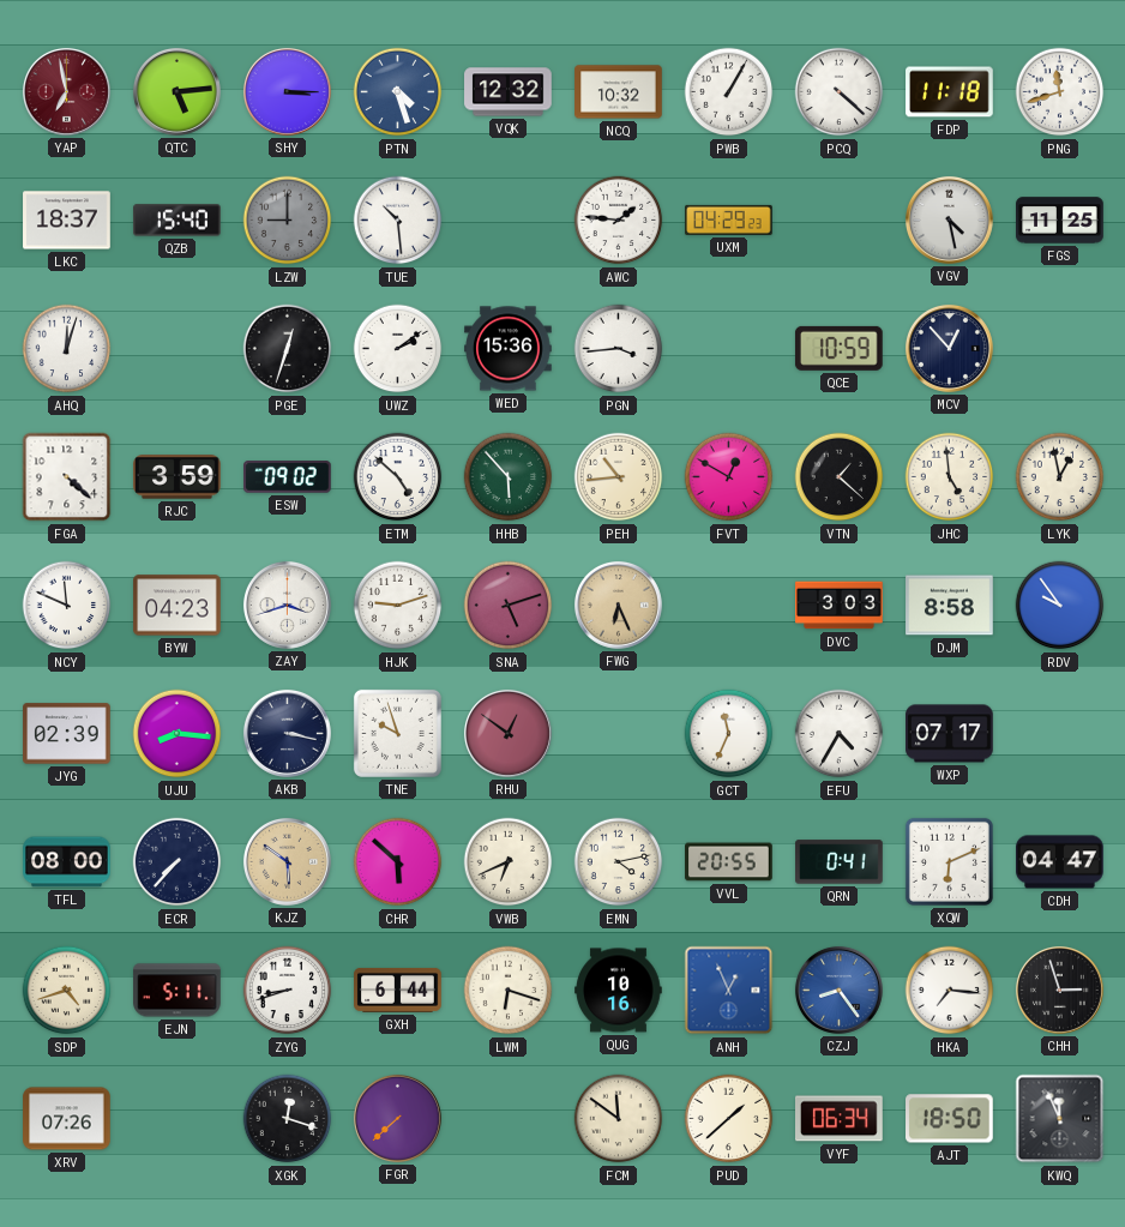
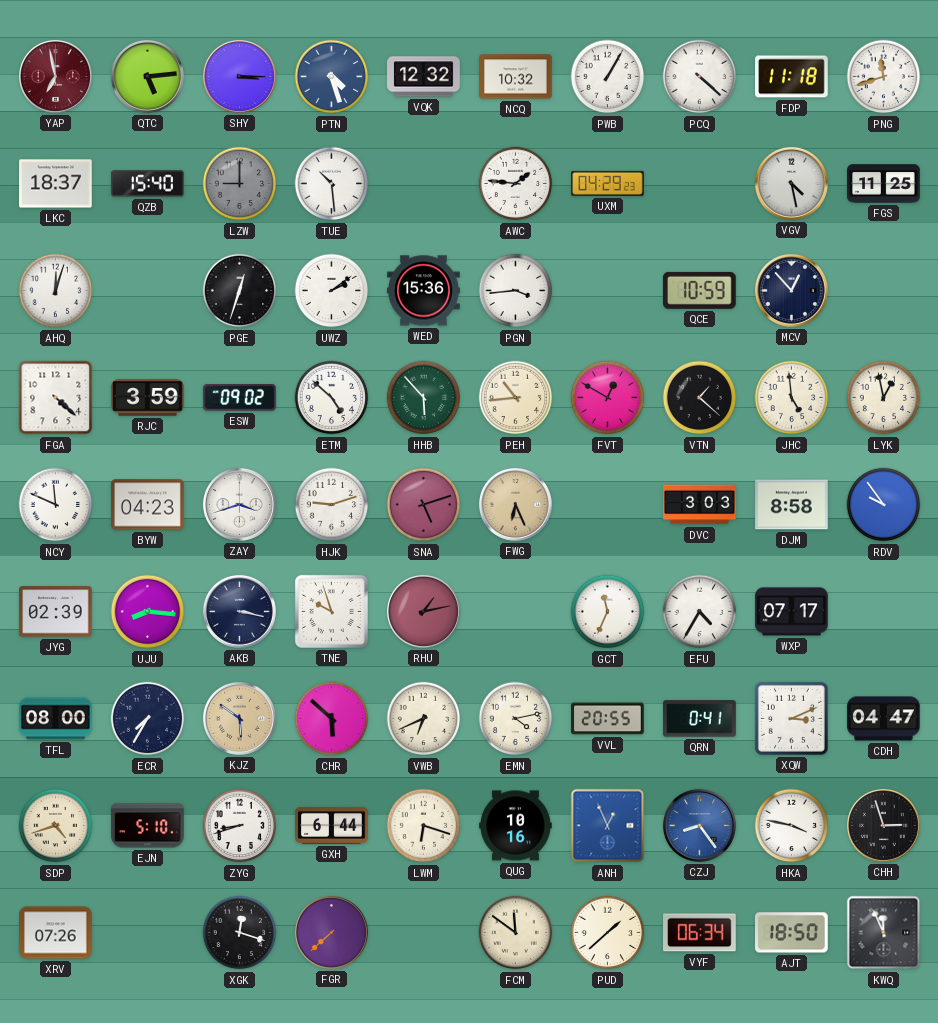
RHU: 12:51 -> 1:13 (423, 611)
ECR: 7:37 -> 7:35 (148, 719)
XQW: 6:11 -> 3:11 (791, 718)
EJN: 5:11 -> 5:10 (148, 826)
HKA: 7:16 -> 3:47 (792, 826)
